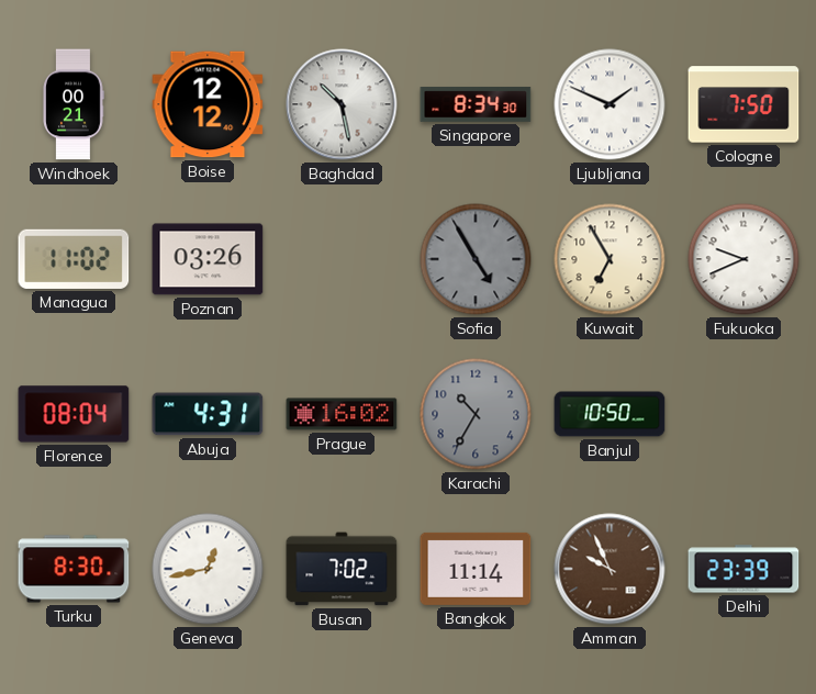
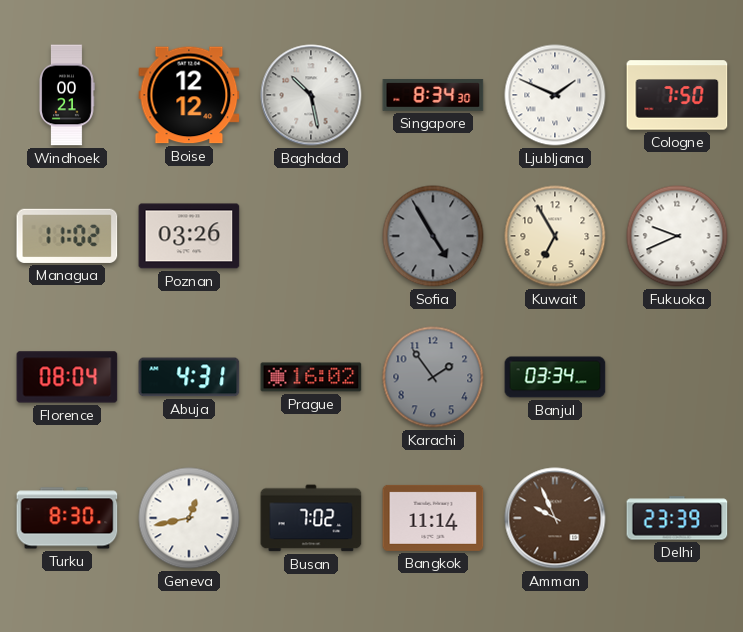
Karachi: 10:35 -> 1:54 (433, 377)
Banjul: 10:50 -> 03:34 (555, 377)
